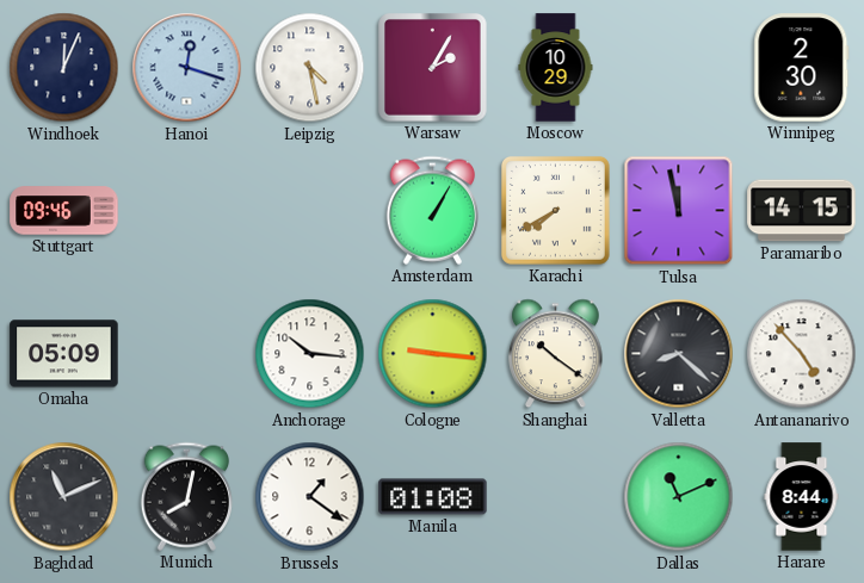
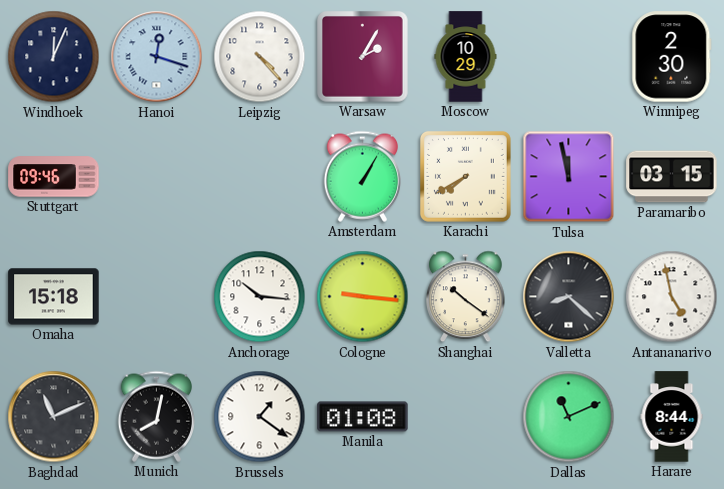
Leipzig: 4:28 -> 4:23 (260, 57)
Paramaribo: 14:15 -> 03:15 (672, 177)
Omaha: 05:09 -> 15:18 (54, 297)
Antananarivo: 4:53 -> 4:58 (672, 297)
